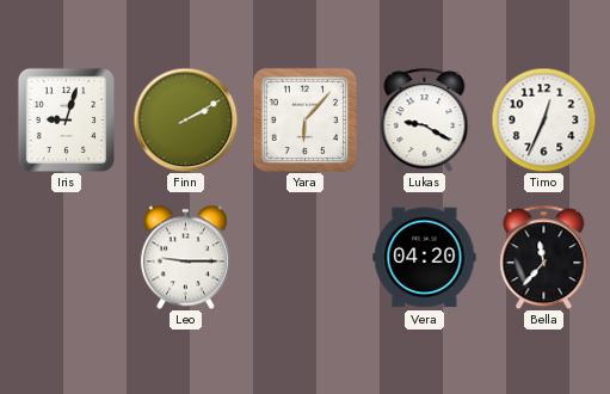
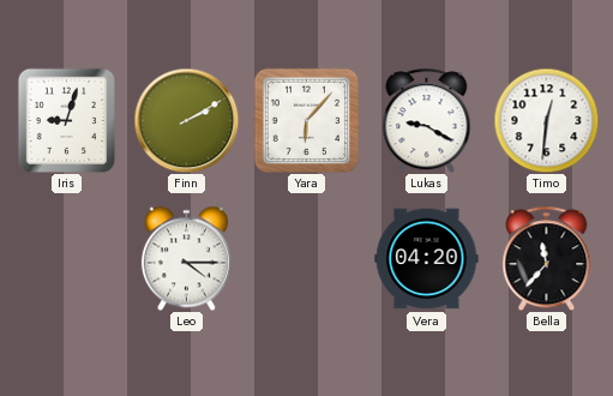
Timo: 12:34 -> 12:31 (546, 120)
Leo: 9:15 -> 4:15 (186, 258)
